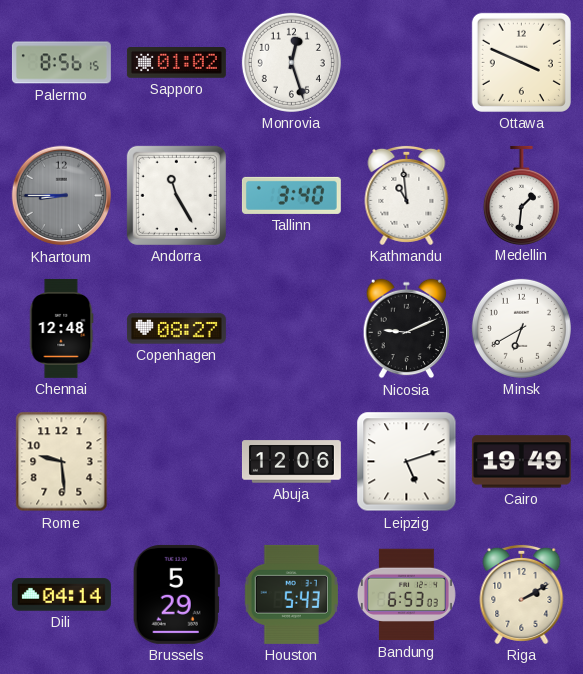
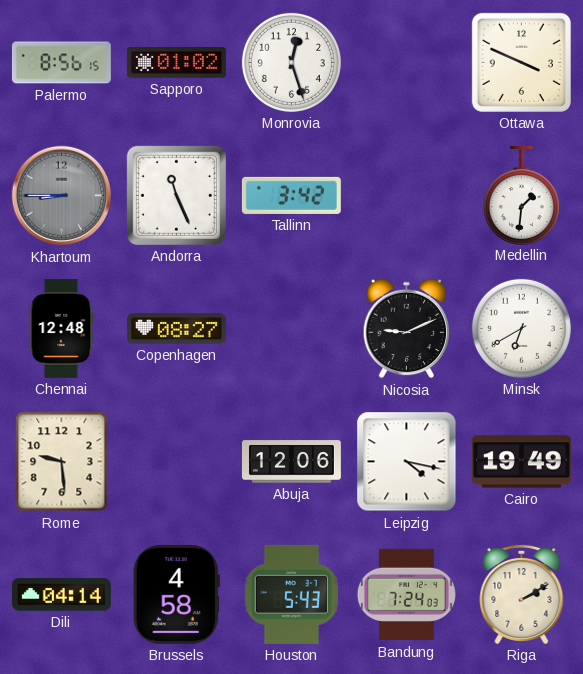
Andorra: 11:25 -> 11:26 (176, 195)
Tallinn: 3:40 -> 3:42 (291, 195)
Kathmandu: 10:59 -> none (407, 195)
Leipzig: 5:12 -> 4:17 (407, 462)
Brussels: 5:29 -> 4:58 (176, 594)
Bandung: 6:53 -> 7:24 (406, 595)
